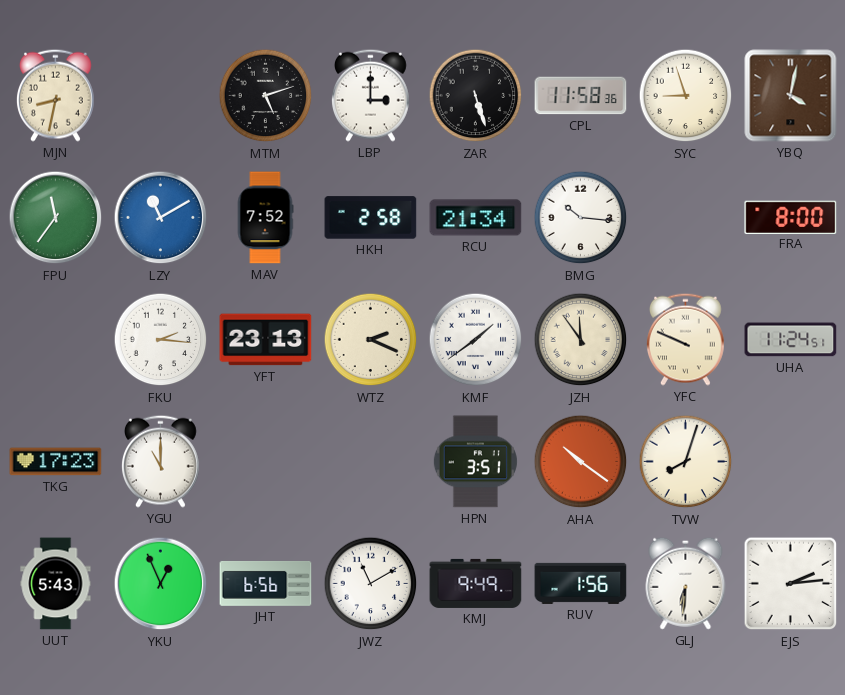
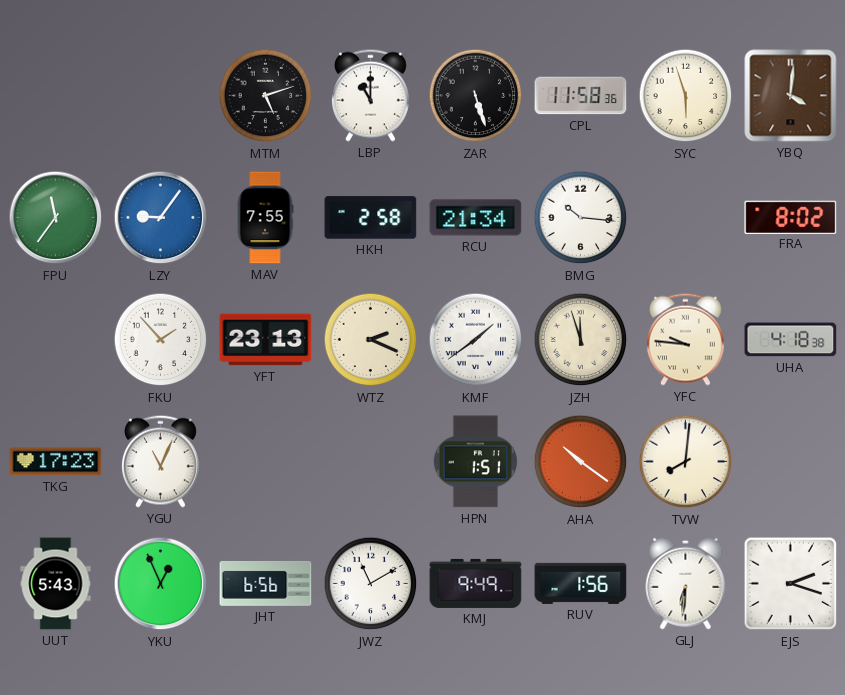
MJN: 8:32 -> none (55, 95)
LBP: 3:00 -> 11:00 (370, 95)
SYC: 8:57 -> 5:57 (686, 96)
YBQ: 4:02 -> 4:01 (791, 96)
LZY: 11:10 -> 9:06 (161, 218)
MAV: 7:52 -> 7:55 (265, 218)
FRA: 8:00 -> 8:02 (791, 217)
FKU: 2:16 -> 1:53 (161, 340)
JZH: 11:54 -> 11:57 (581, 340)
YFC: 9:49 -> 9:46 (685, 339)
UHA: 11:24 -> 4:18 (791, 340)
YGU: 11:00 -> 11:04 (160, 461)
HPN: 3:51 -> 1:51 (475, 462)
TVW: 8:03 -> 8:01 (686, 462)
EJS: 2:14 -> 2:18 (791, 584)
